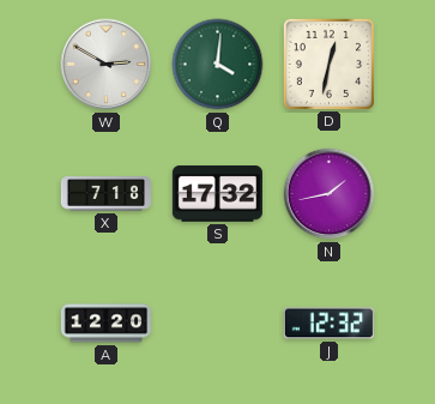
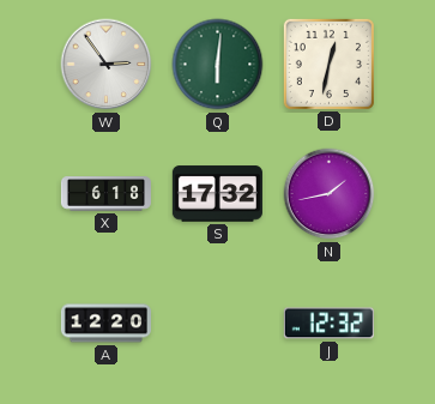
W: 2:50 -> 2:54 (107, 65)
Q: 4:01 -> 6:01 (218, 65)
X: 7:18 -> 6:18 (105, 194)
